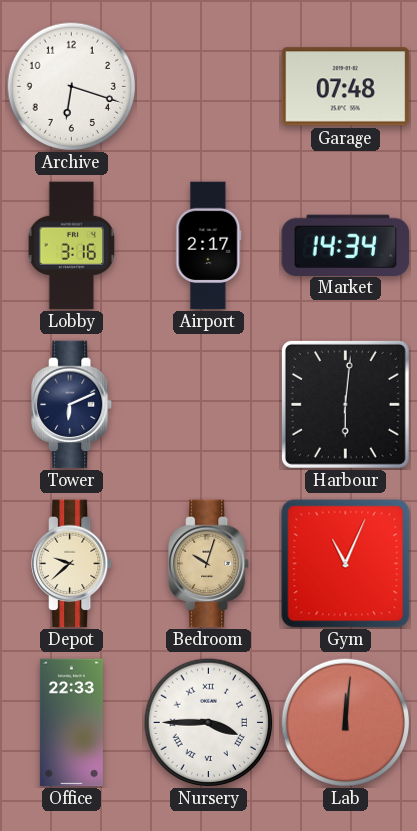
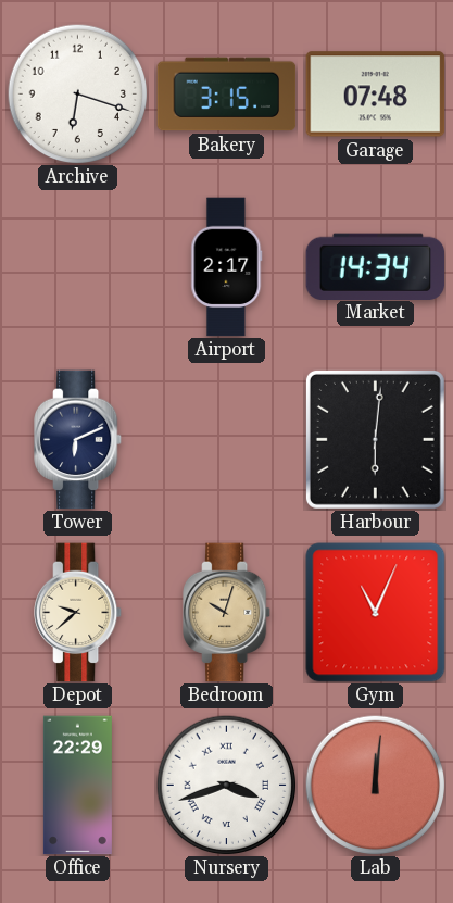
Bakery: none -> 3:15 (227, 95)
Lobby: 3:16 -> none (72, 246)
Office: 22:33 -> 22:29 (77, 786)
Nursery: 3:45 -> 3:42 (226, 785)
